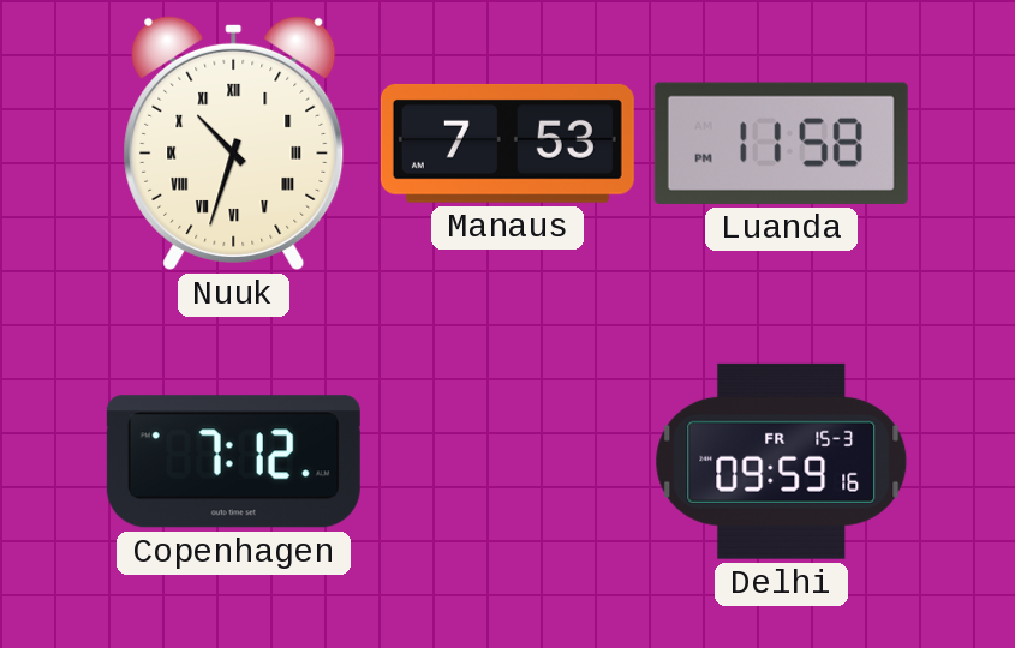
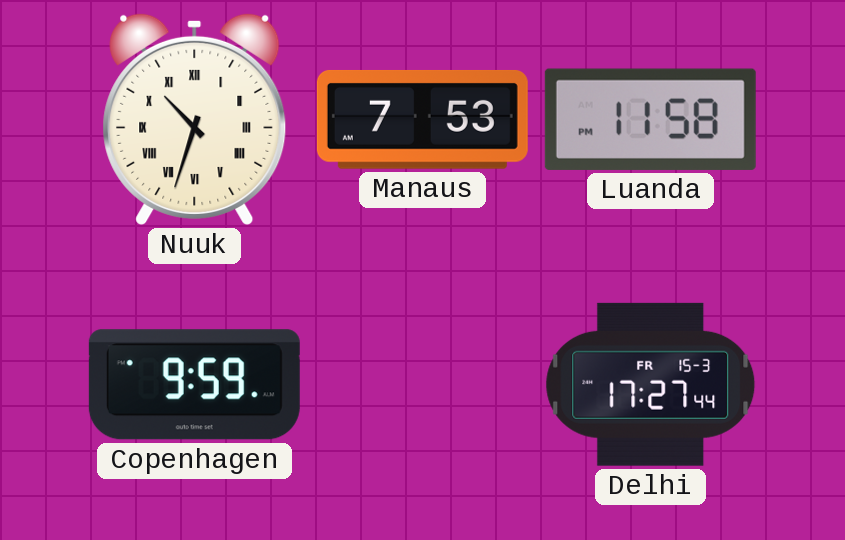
Copenhagen: 7:12 -> 9:59 (194, 385)
Delhi: 09:59 -> 17:27 (651, 384)
